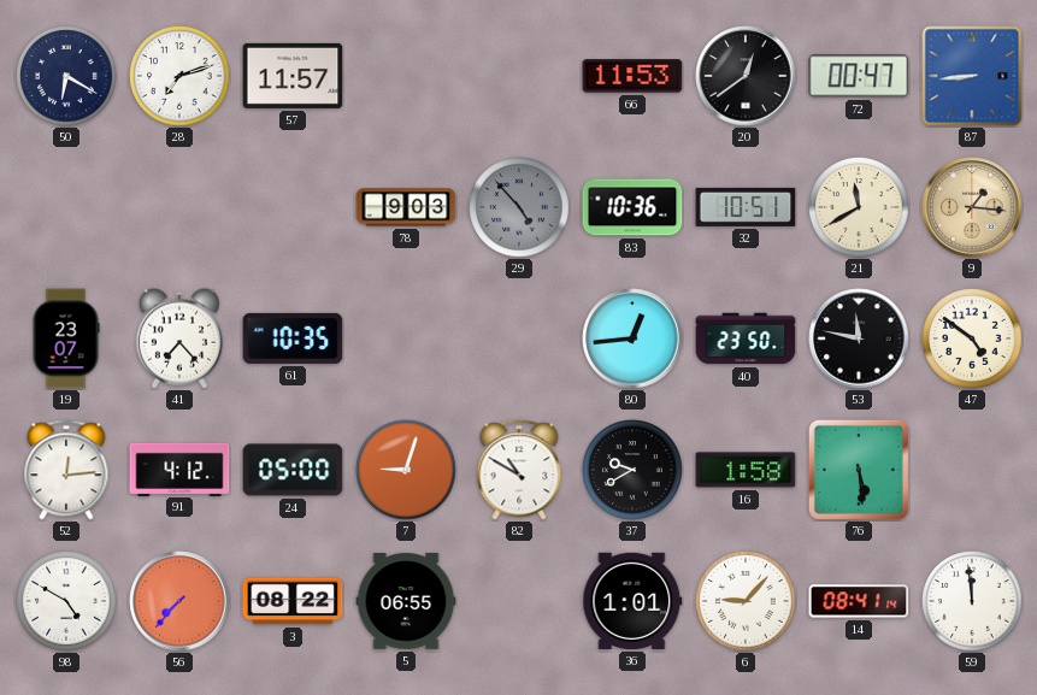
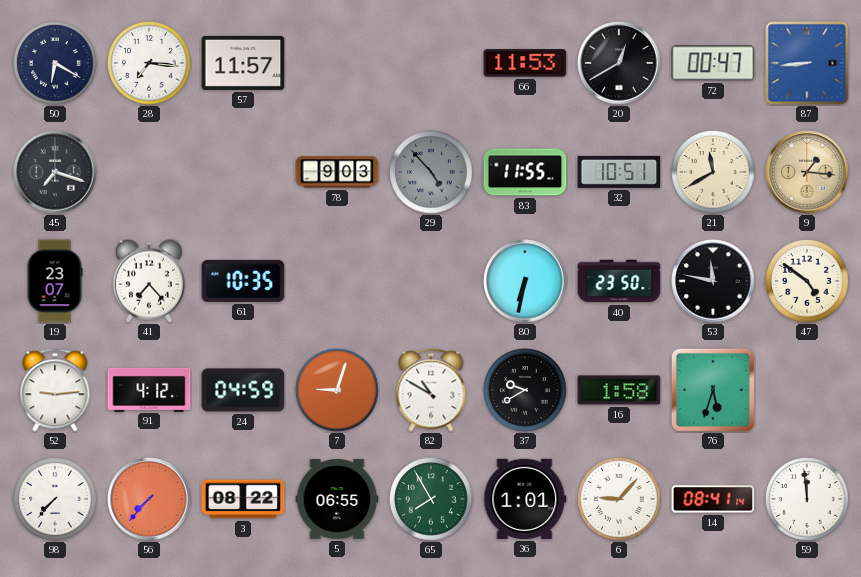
28: 7:12 -> 7:16 (149, 63)
20: 12:39 -> 12:40 (619, 63)
45: none -> 7:18 (55, 172)
83: 10:36 -> 11:55 (525, 172)
80: 12:44 -> 6:32 (525, 281)
52: 12:14 -> 9:14 (55, 390)
24: 05:00 -> 04:59 (243, 390)
76: 5:29 -> 5:33 (713, 390)
98: 4:50 -> 7:37 (55, 499)
65: none -> 7:55 (431, 499)
